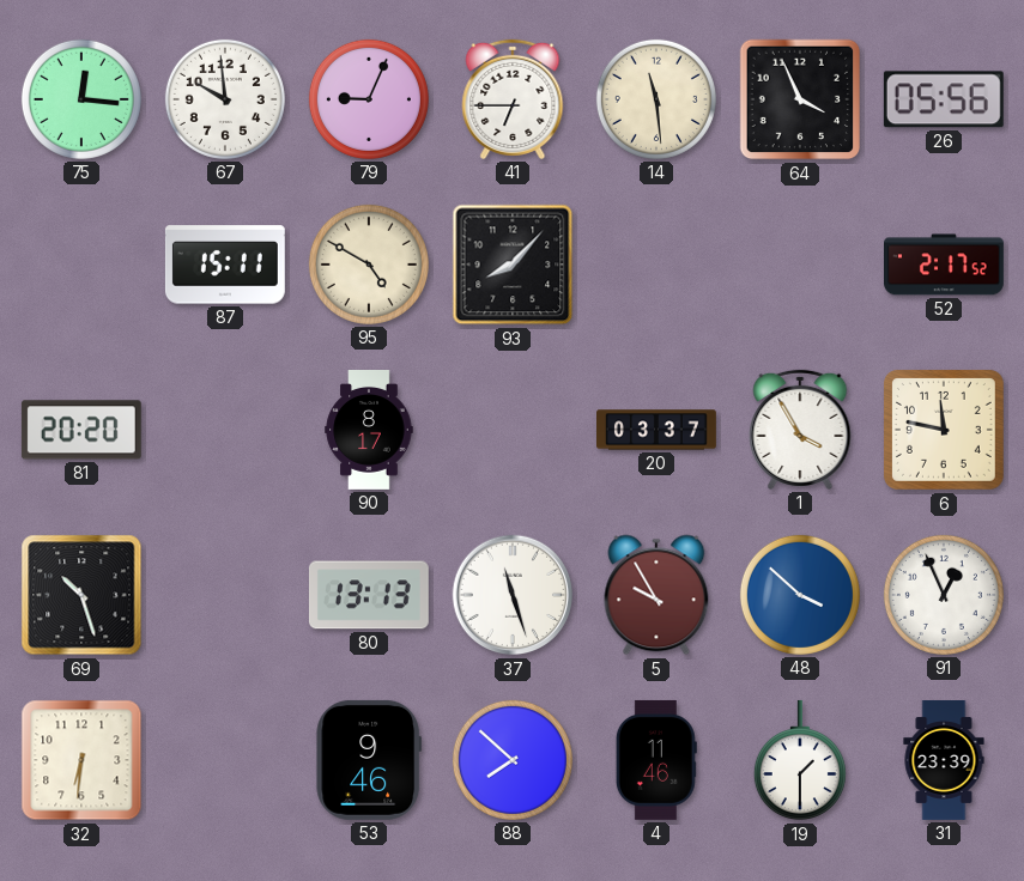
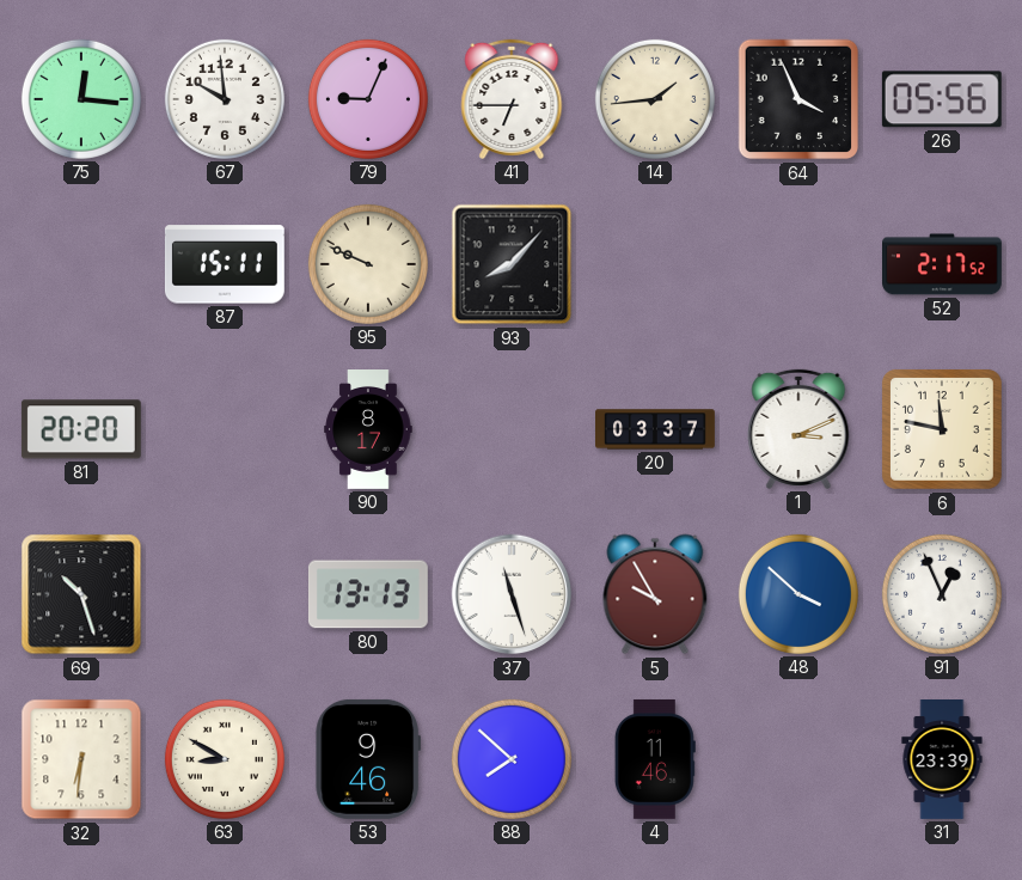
14: 11:29 -> 1:44 (655, 99)
95: 4:50 -> 9:49 (368, 264)
1: 3:55 -> 3:11 (798, 429)
63: none -> 8:50 (225, 759)
19: 1:30 -> none (800, 760)
